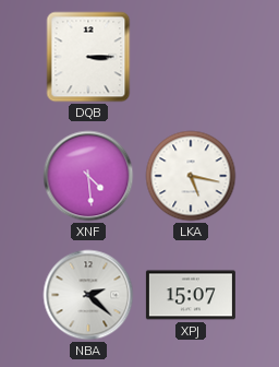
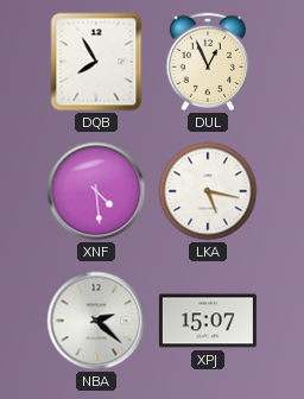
DQB: 3:15 -> 7:55 (96, 62)
DUL: none -> 12:56 (208, 62)
